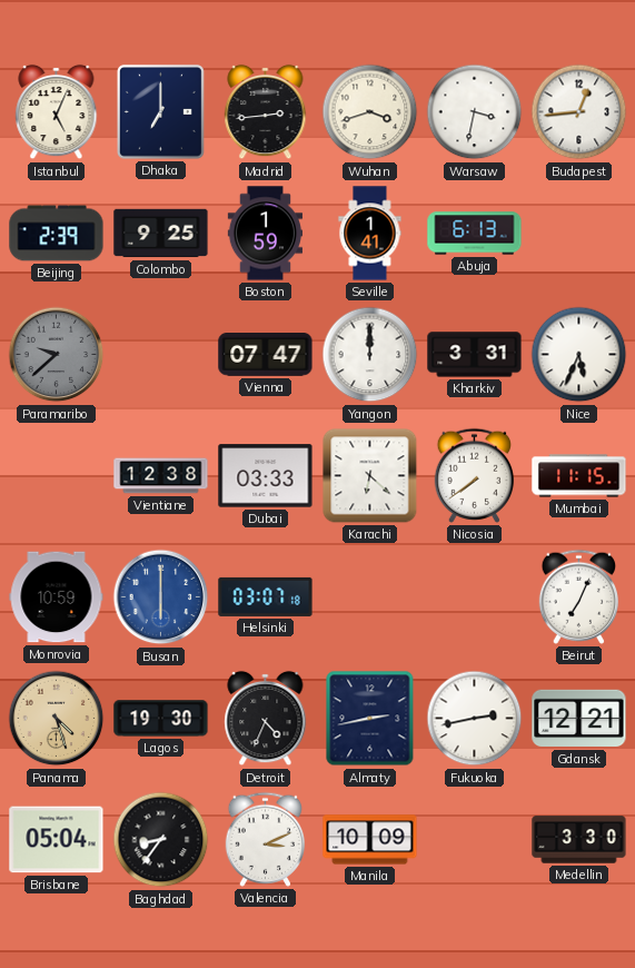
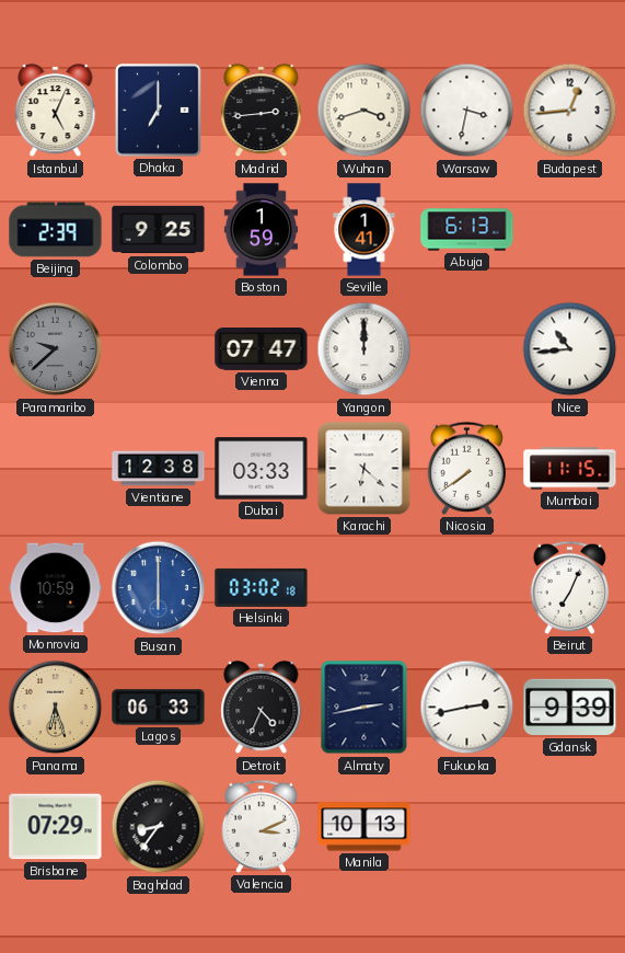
Kharkiv: 3:31 -> none (475, 355)
Nice: 5:34 -> 10:44 (570, 349)
Helsinki: 03:07 -> 03:02 (262, 587)
Panama: 4:27 -> 6:27 (56, 708)
Lagos: 19:30 -> 06:33 (159, 708)
Gdansk: 12:21 -> 9:39 (570, 708)
Brisbane: 05:04 -> 07:29 (56, 827)
Manila: 10:09 -> 10:13 (364, 827)
Medellin: 3:30 -> none (579, 840)
